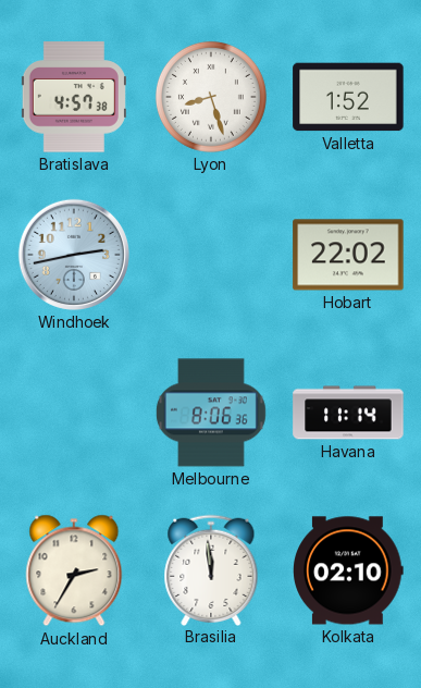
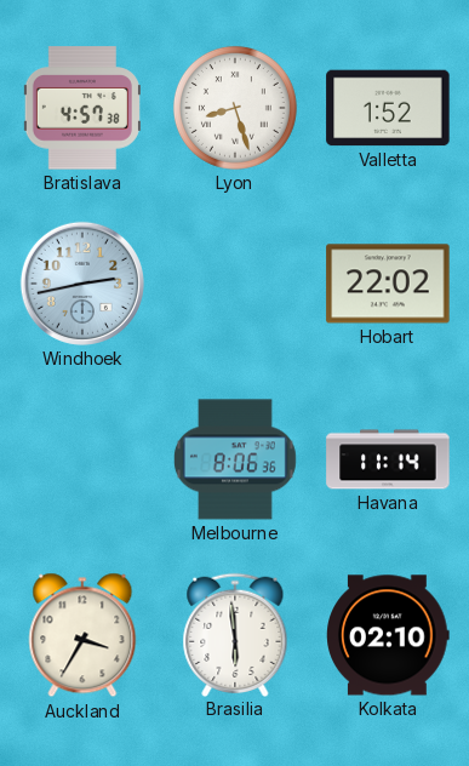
Auckland: 2:35 -> 3:35 (82, 635)
Brasilia: 11:59 -> 5:59 (235, 634)
